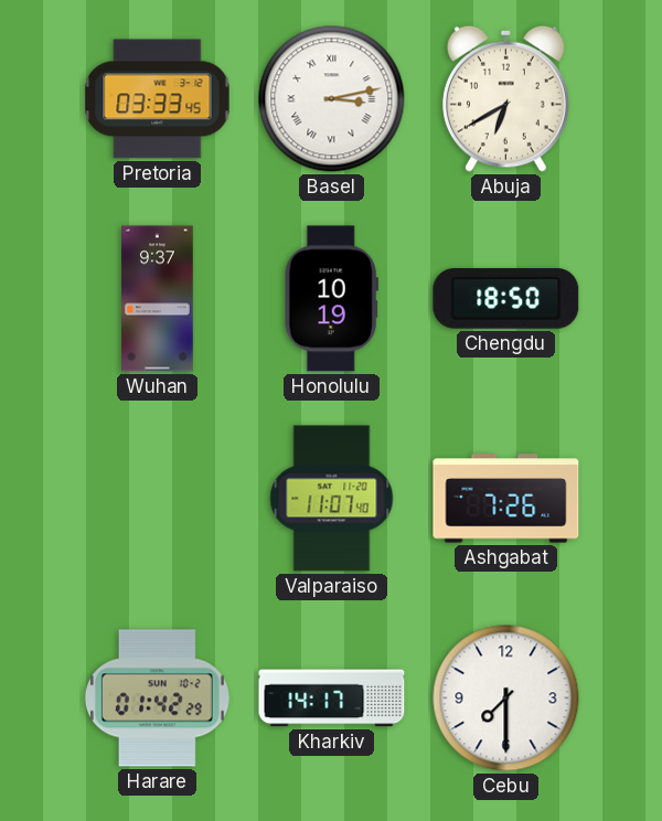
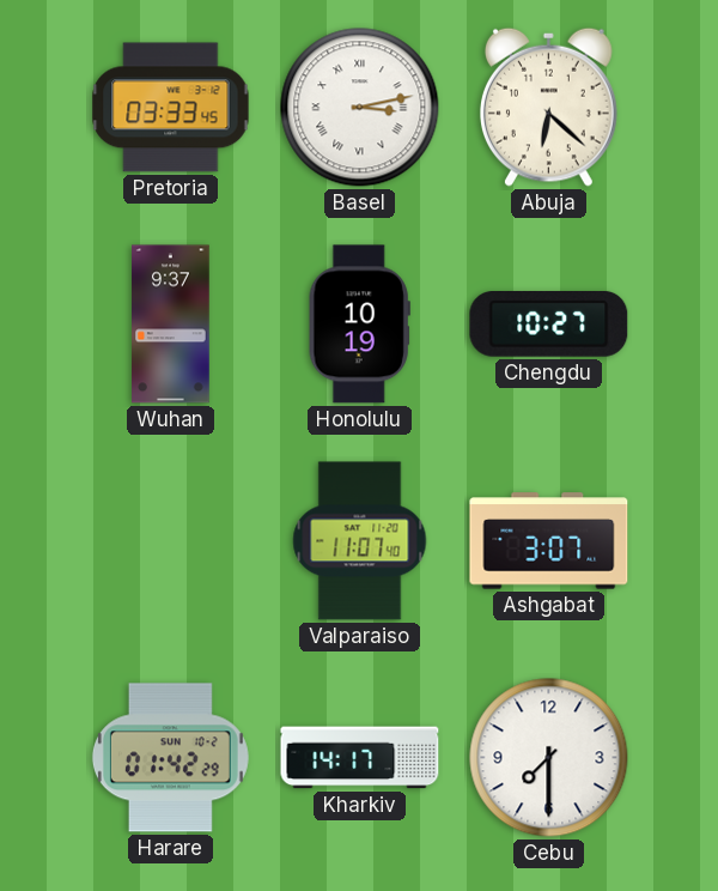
Abuja: 6:40 -> 6:22 (548, 107)
Chengdu: 18:50 -> 10:27 (549, 325)
Ashgabat: 7:26 -> 3:07 (549, 541)
